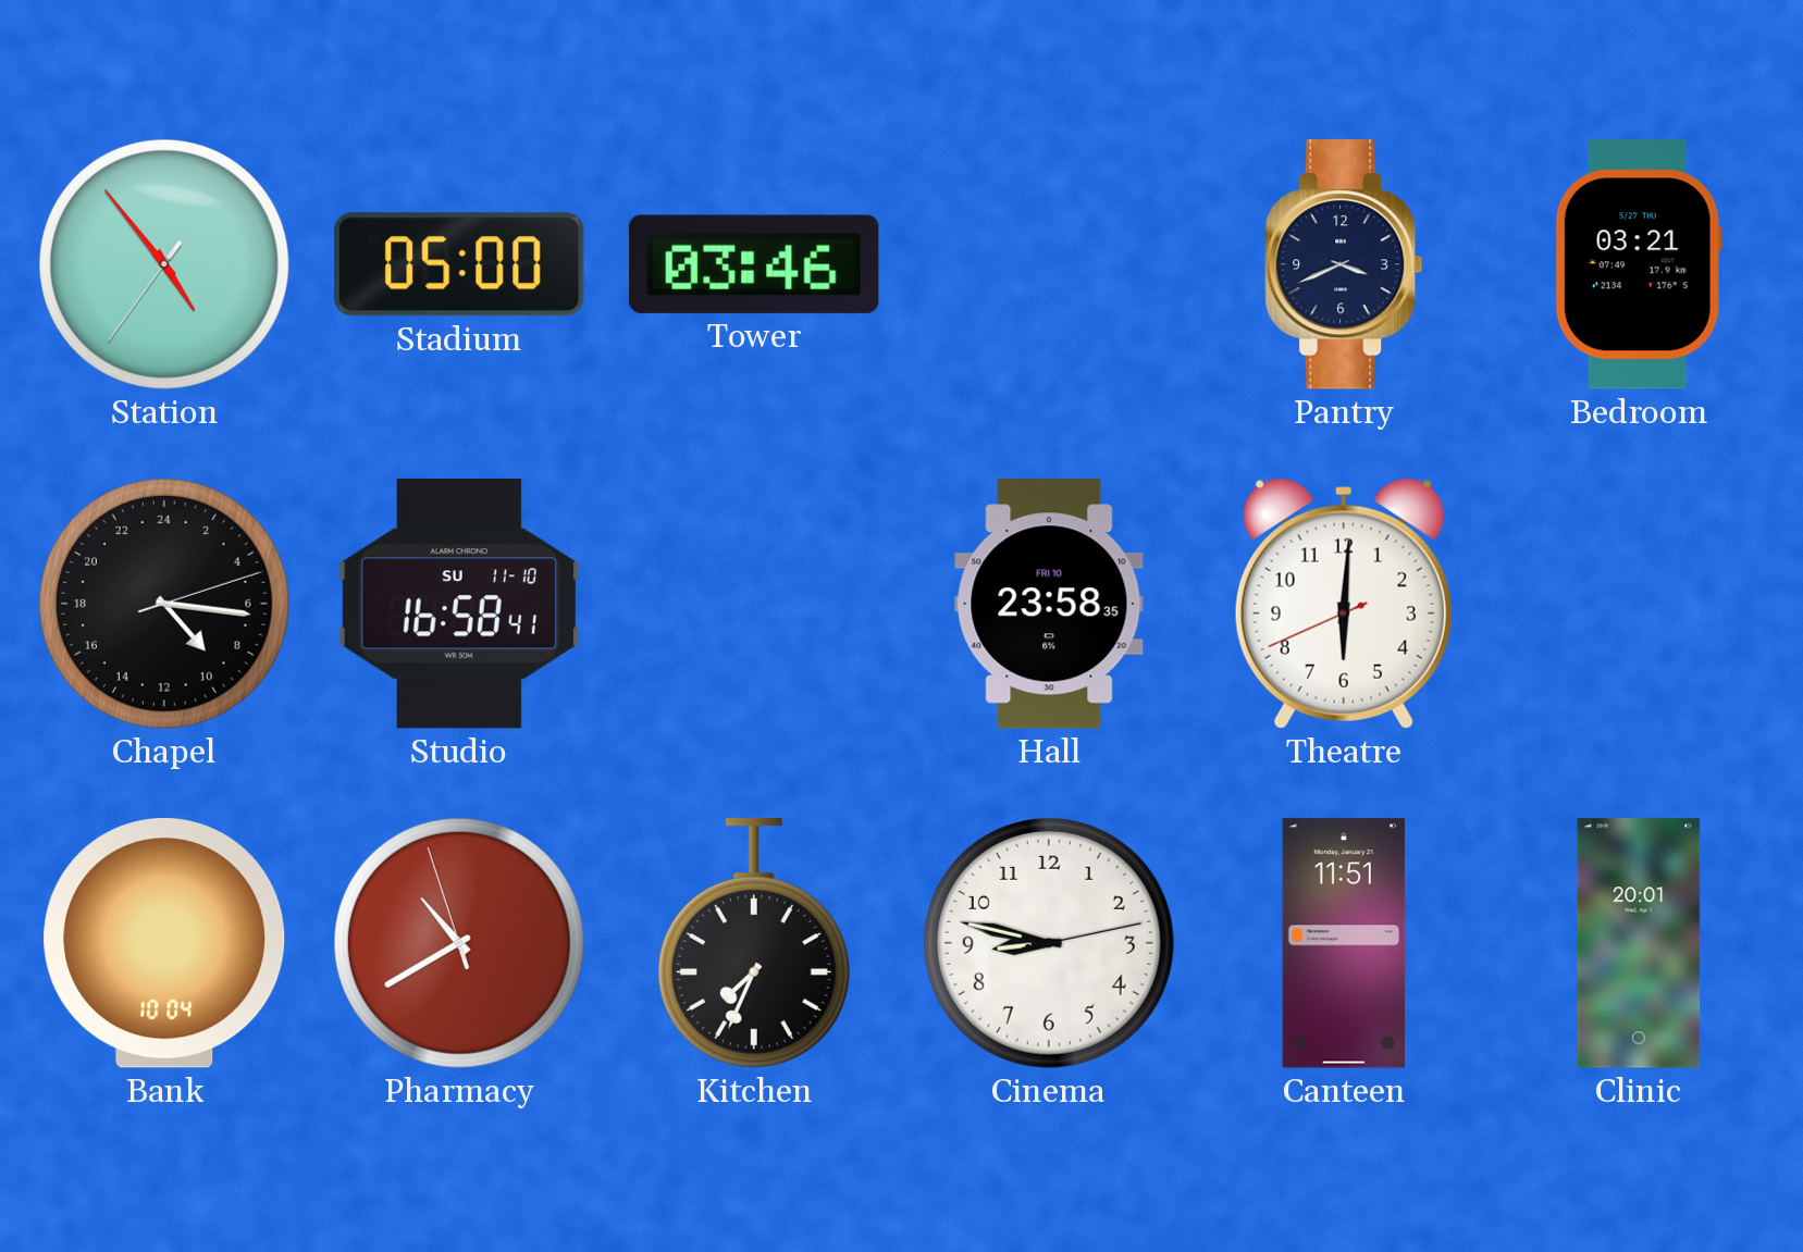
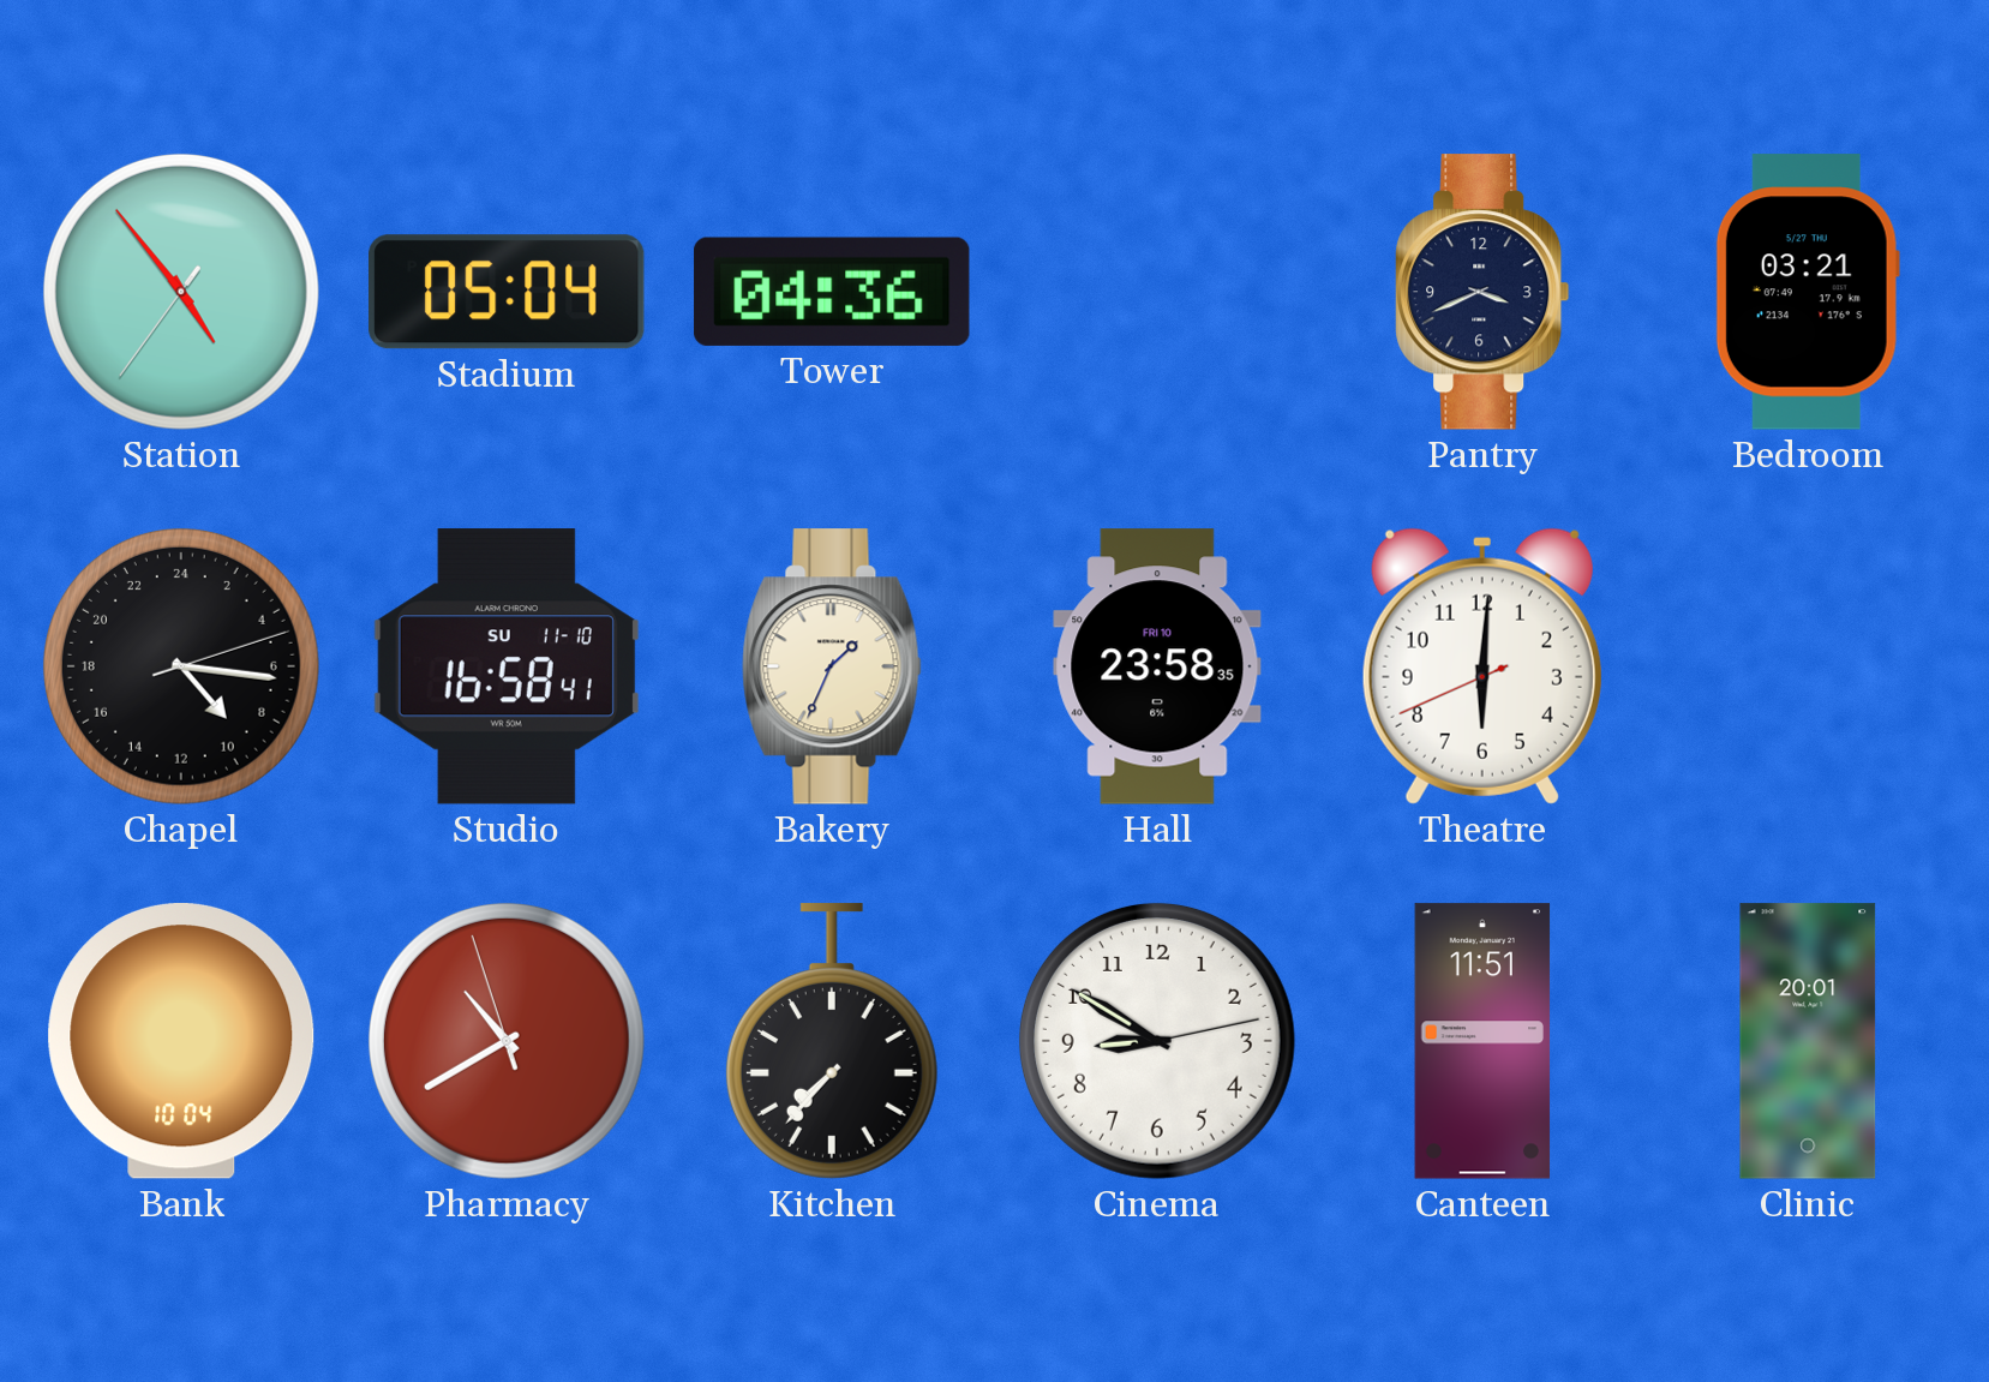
Stadium: 05:00 -> 05:04 (507, 292)
Tower: 03:46 -> 04:36 (832, 292)
Bakery: none -> 1:34 (832, 666)
Kitchen: 7:34 -> 7:37 (832, 1041)
Cinema: 8:47 -> 8:50 (1157, 1041)
